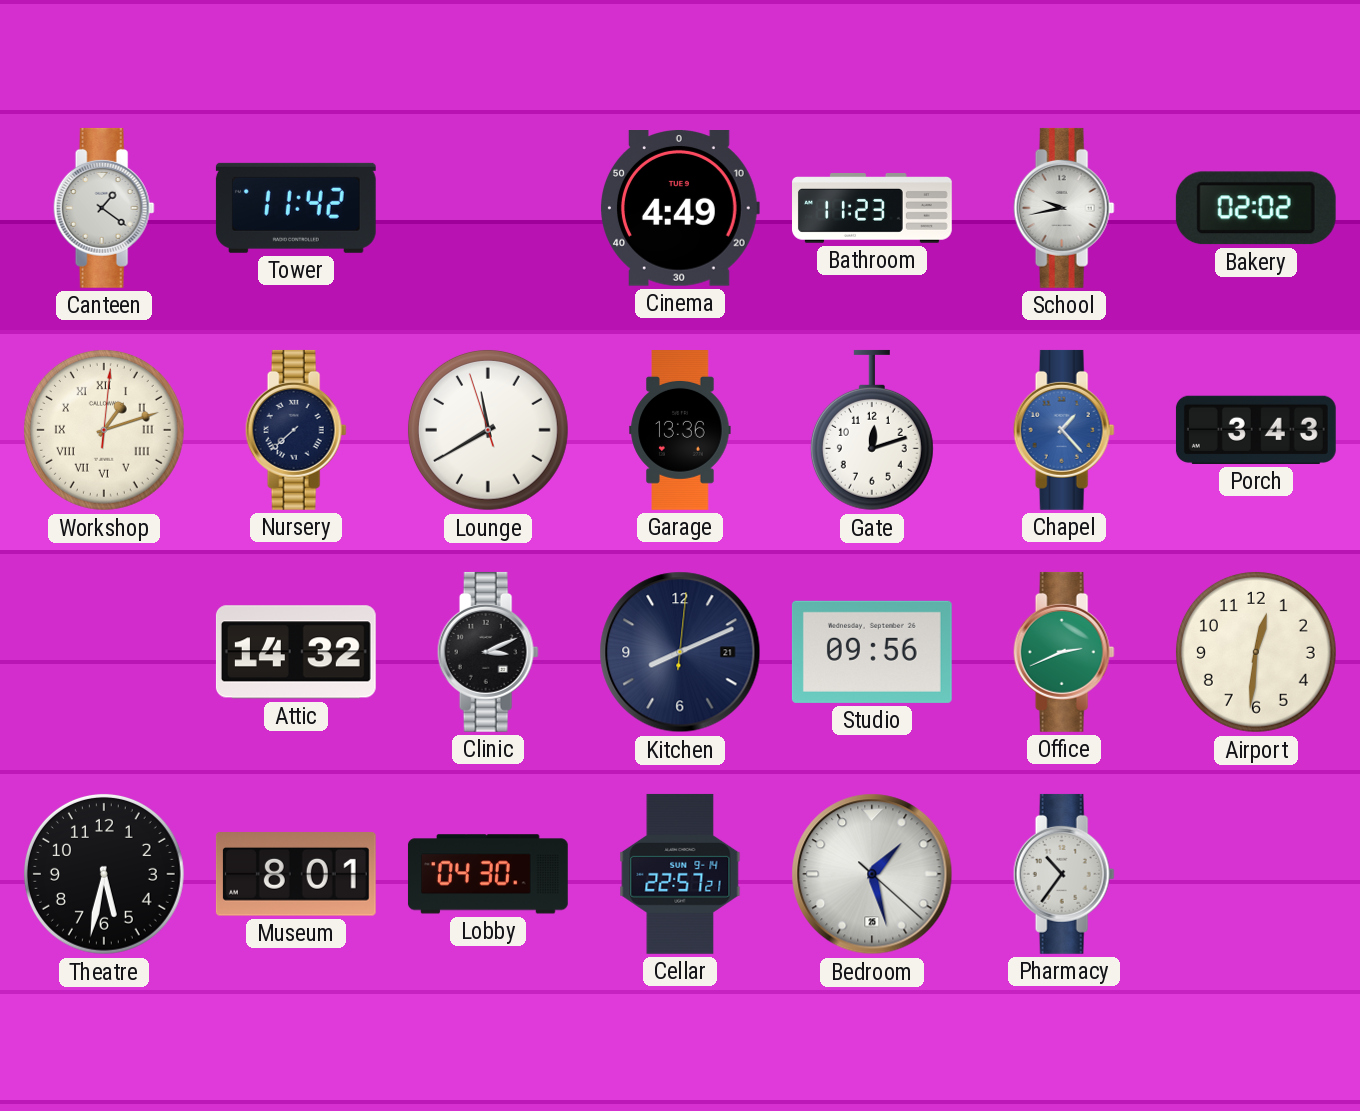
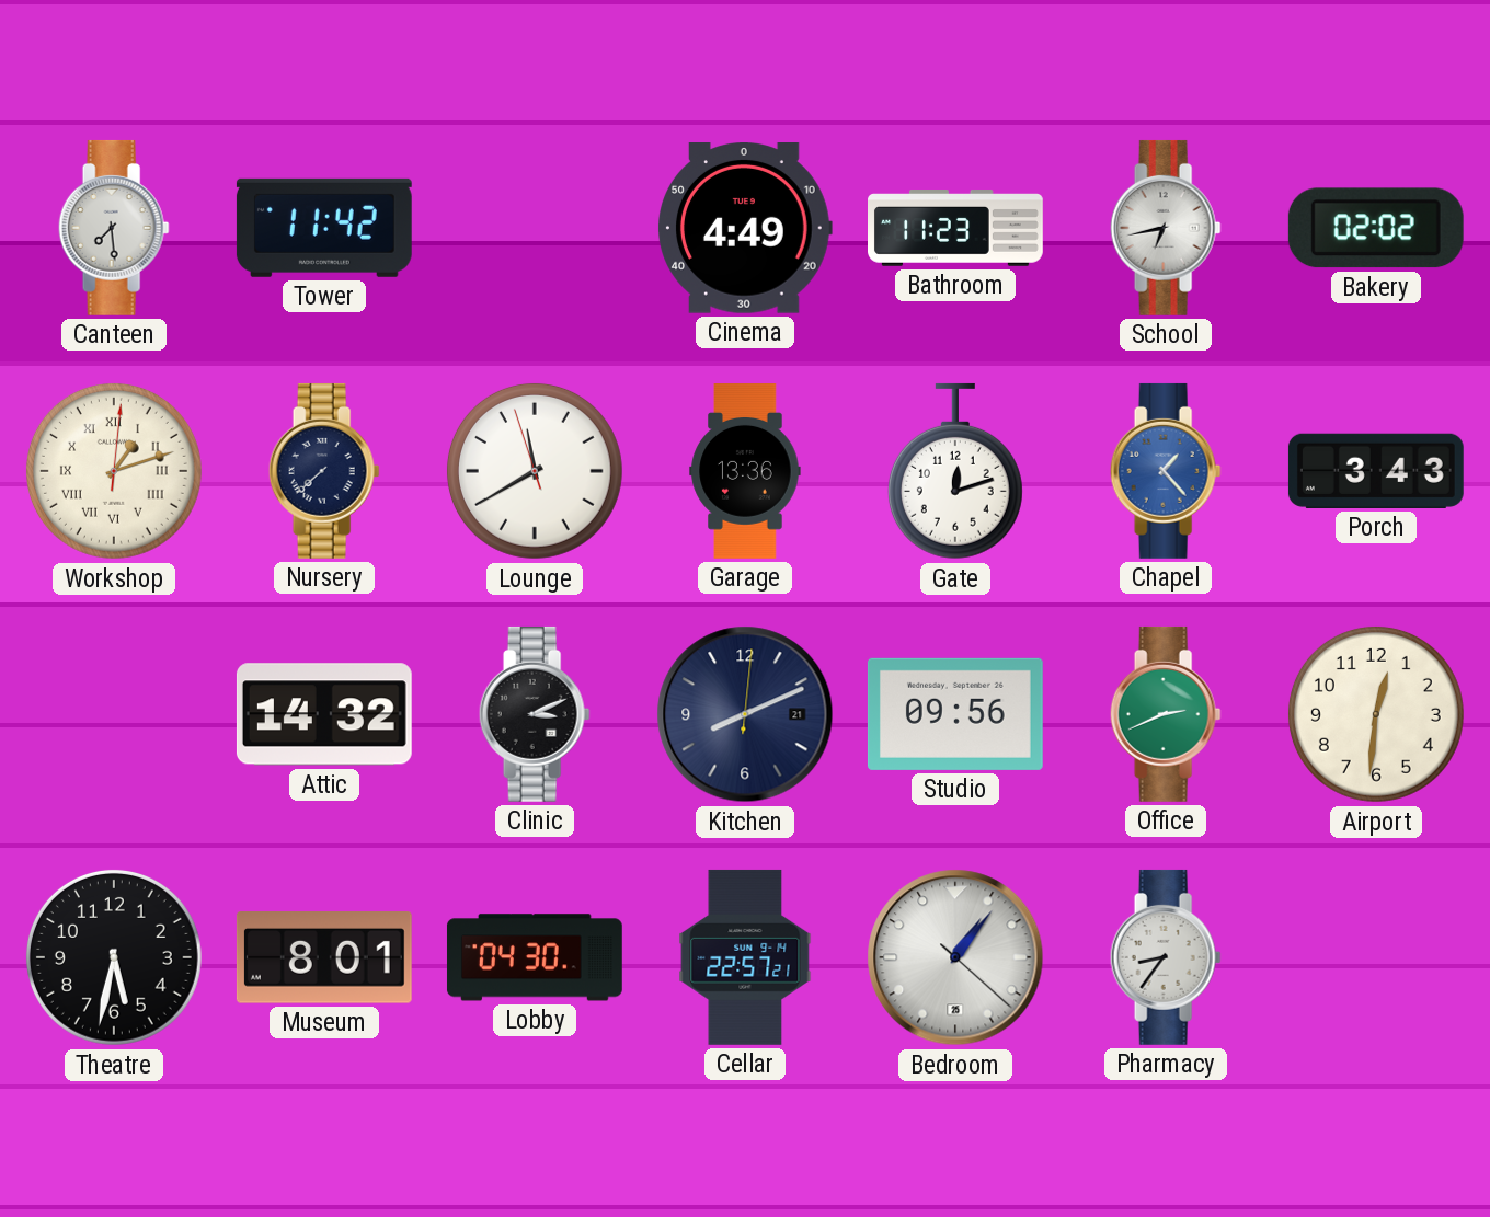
Canteen: 1:21 -> 7:29 (114, 228)
School: 9:43 -> 6:43 (1166, 228)
Bedroom: 1:27 -> 1:06 (955, 957)
Pharmacy: 10:36 -> 8:36 (1166, 957)
